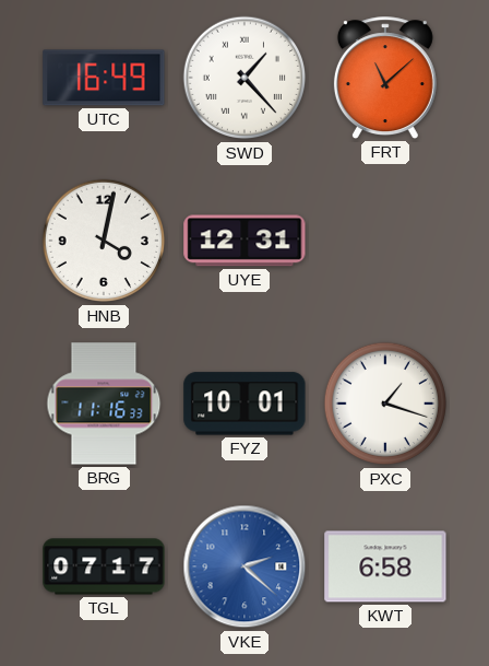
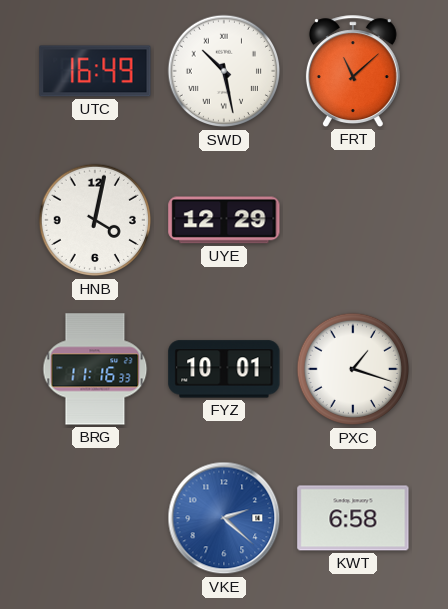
SWD: 1:23 -> 10:28 (224, 71)
UYE: 12:31 -> 12:29 (224, 220)
TGL: 07:17 -> none (104, 566)
